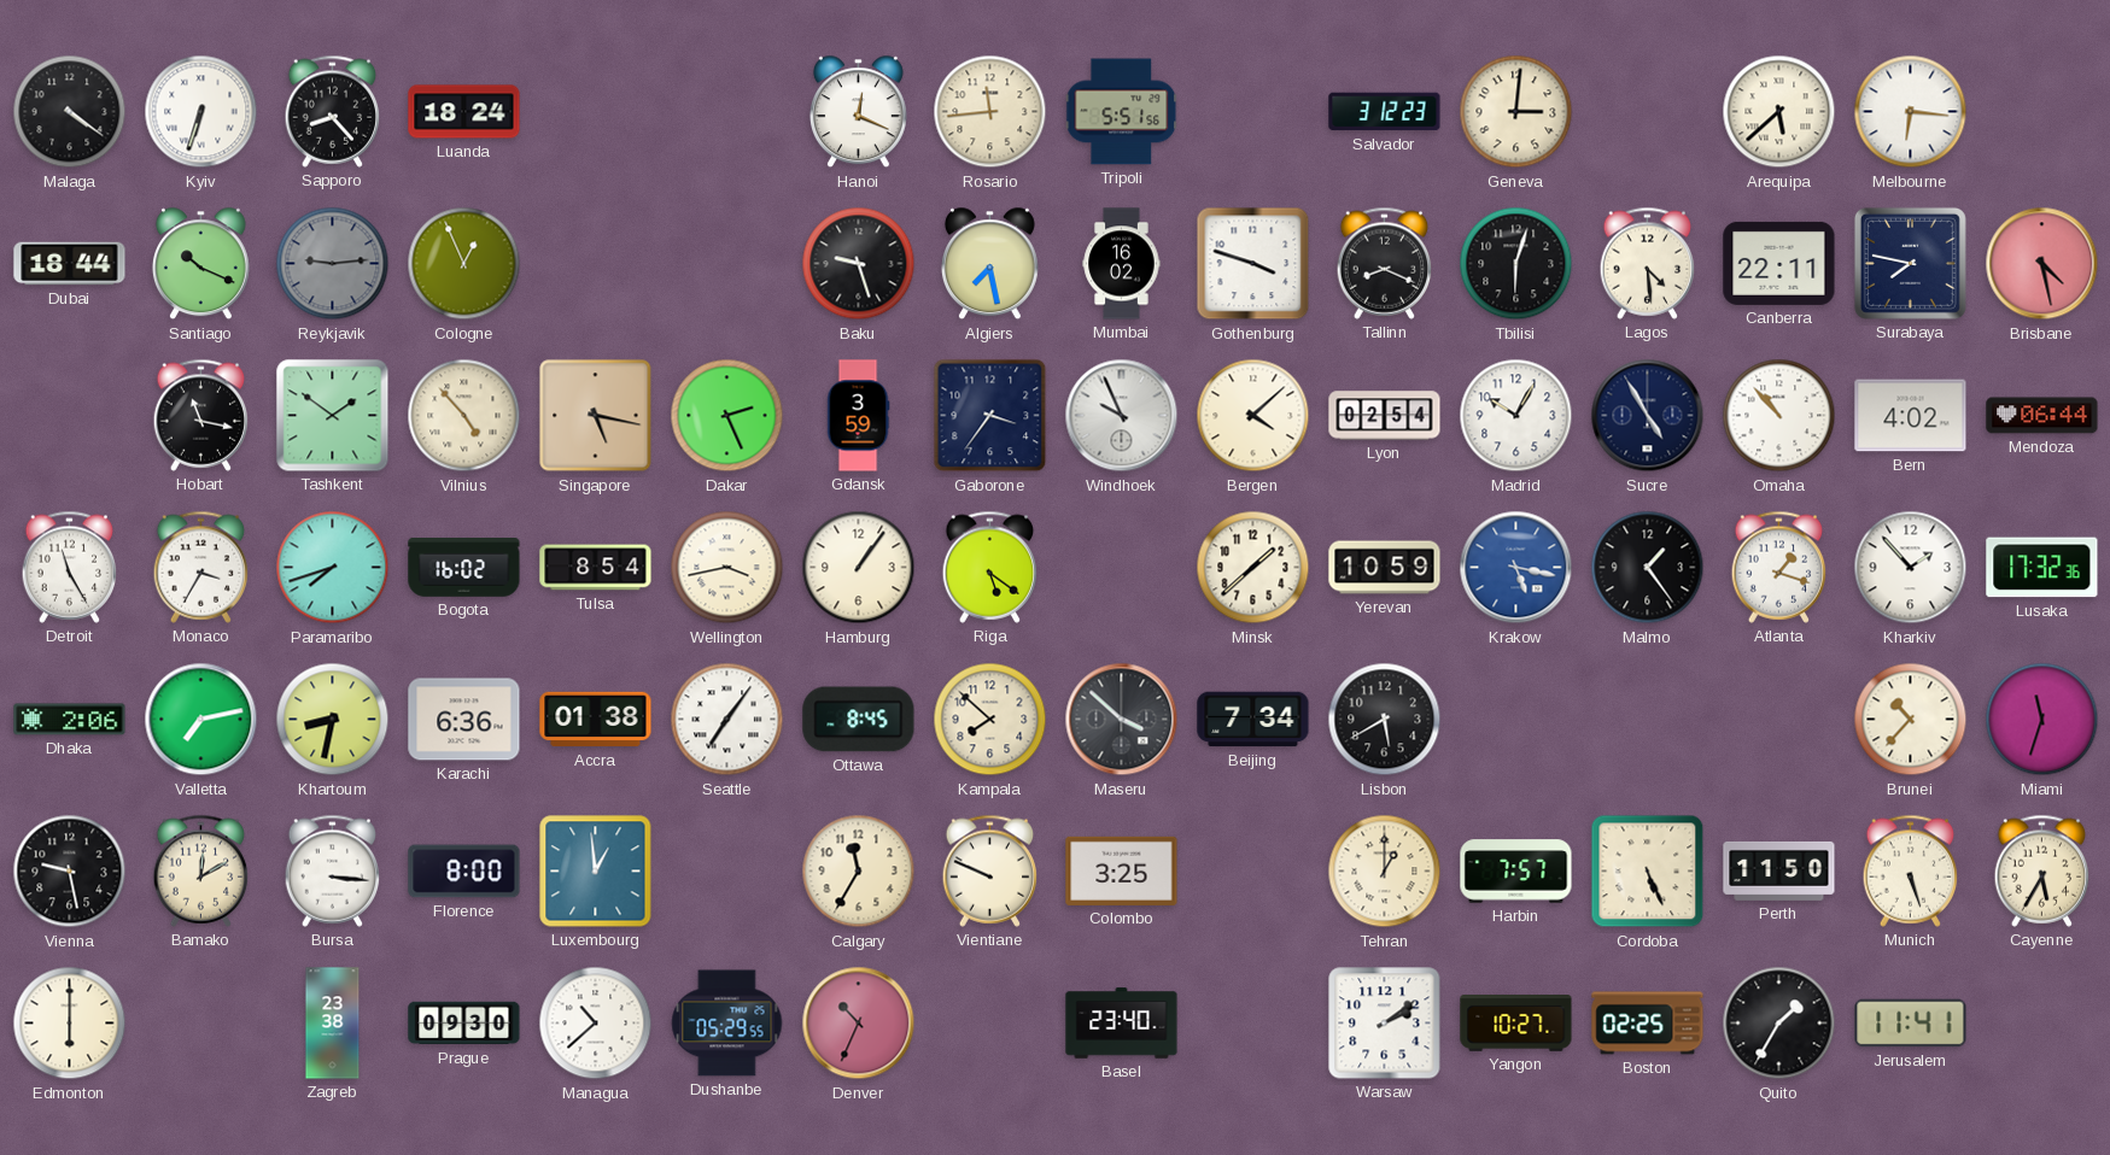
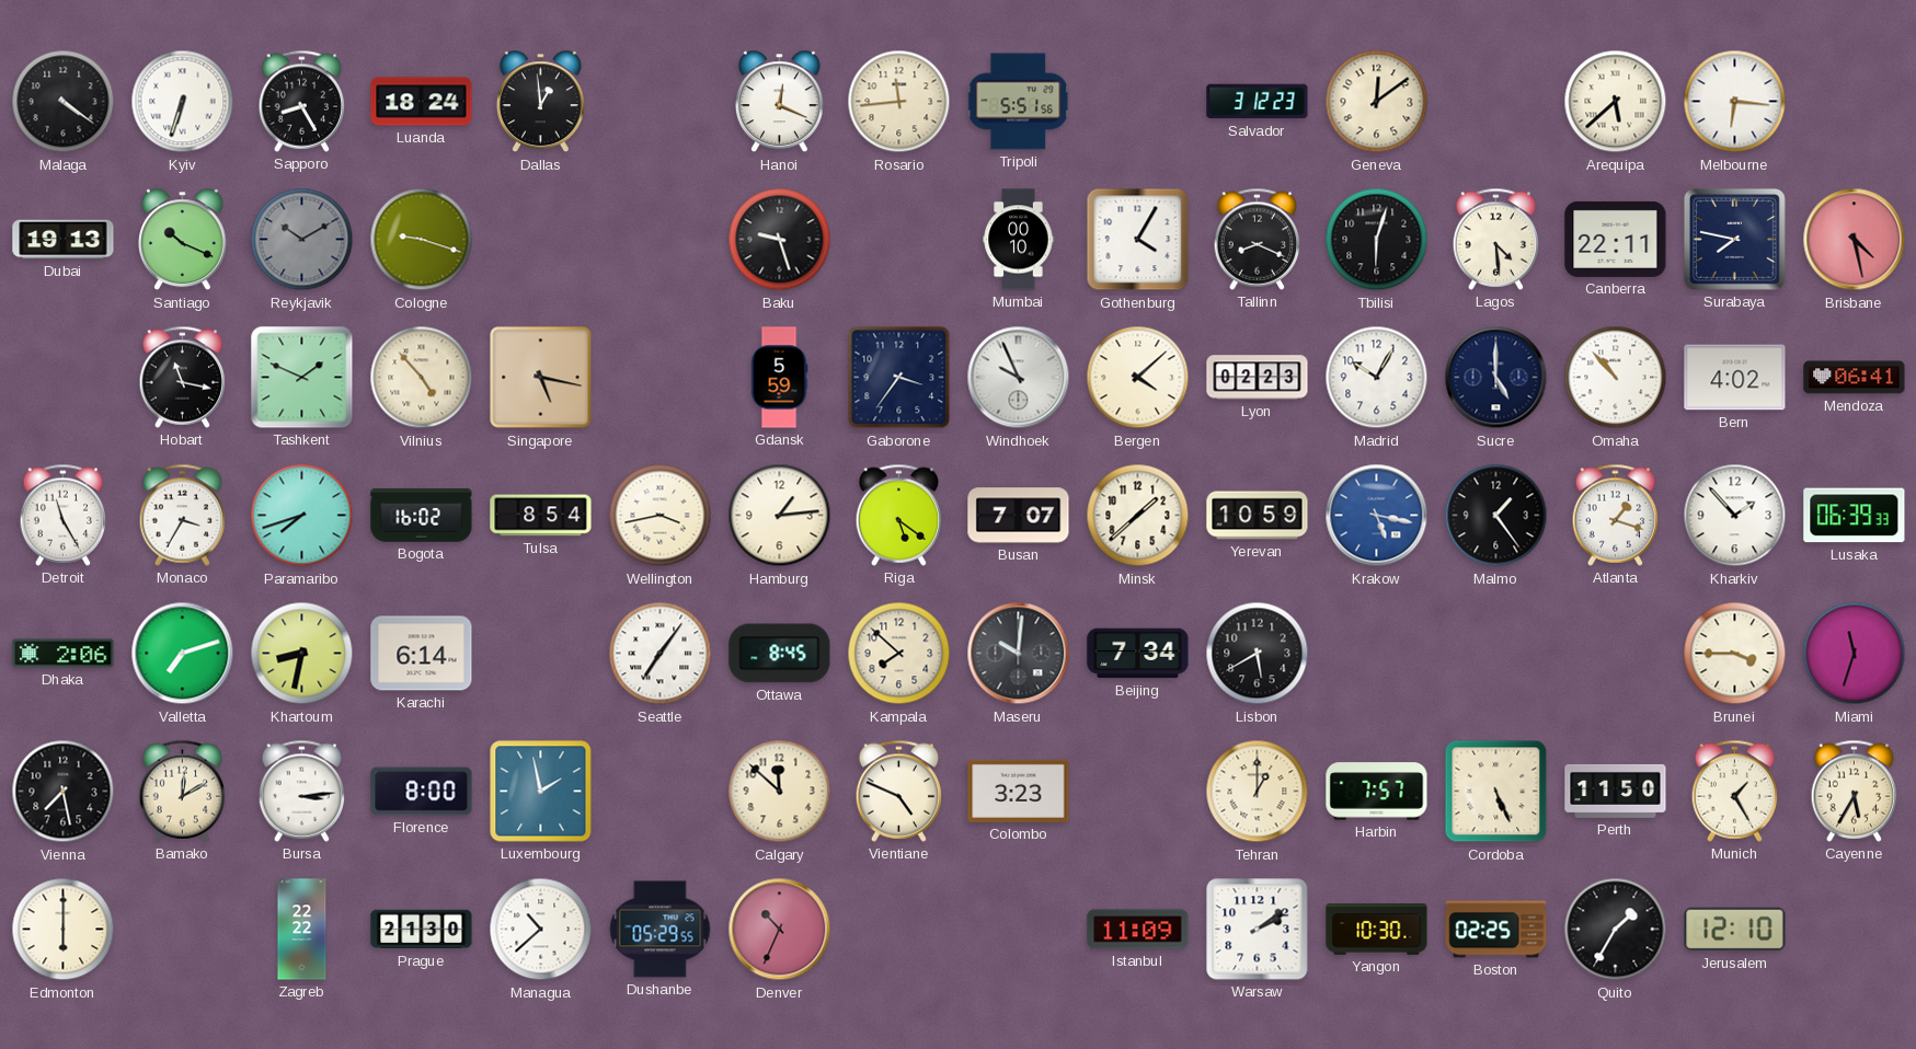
Sapporo: 8:23 -> 8:25 (302, 101)
Dallas: none -> 12:59 (540, 102)
Geneva: 3:01 -> 12:09 (1377, 102)
Dubai: 18:44 -> 19:13 (64, 240)
Reykjavik: 9:14 -> 10:10 (302, 240)
Cologne: 12:56 -> 9:18 (422, 240)
Algiers: 7:28 -> none (989, 264)
Mumbai: 16:02 -> 00:10 (1019, 240)
Gothenburg: 3:48 -> 4:05 (1138, 240)
Tashkent: 1:51 -> 1:49 (302, 378)
Dakar: 2:26 -> none (727, 416)
Gdansk: 3:59 -> 5:59 (779, 378)
Lyon: 02:54 -> 02:23 (1258, 378)
Sucre: 4:55 -> 5:00 (1496, 378)
Mendoza: 06:44 -> 06:41 (1855, 378)
Hamburg: 1:06 -> 1:14 (780, 516)
Busan: none -> 7:07 (1019, 516)
Lusaka: 17:32 -> 06:39 (1855, 516)
Valletta: 7:13 -> 7:12 (183, 654)
Karachi: 6:36 -> 6:14 (422, 654)
Accra: 01:38 -> none (596, 720)
Maseru: 3:52 -> 10:01 (1019, 654)
Brunei: 10:37 -> 3:45 (1735, 654)
Vienna: 9:28 -> 7:28 (64, 792)
Bursa: 3:16 -> 3:14 (302, 791)
Luxembourg: 12:59 -> 1:58 (541, 792)
Calgary: 11:35 -> 11:52 (780, 792)
Vientiane: 9:49 -> 4:49 (899, 791)
Colombo: 3:25 -> 3:23 (1019, 791)
Munich: 5:27 -> 1:25 (1735, 791)
Zagreb: 23:38 -> 22:22 (302, 930)
Prague: 09:30 -> 21:30 (422, 930)
Basel: 23:40 -> none (1122, 1024)
Istanbul: none -> 11:09 (1138, 930)
Yangon: 10:27 -> 10:30 (1377, 930)
Jerusalem: 11:41 -> 12:10 (1735, 930)
